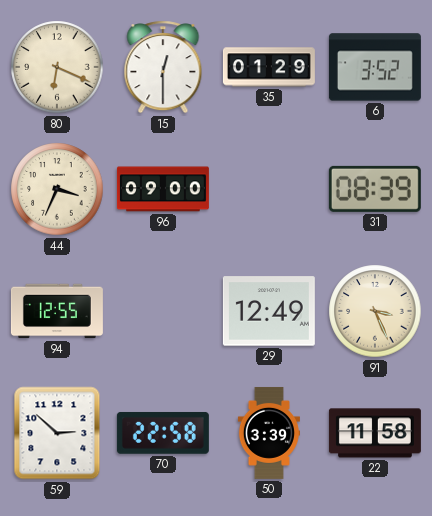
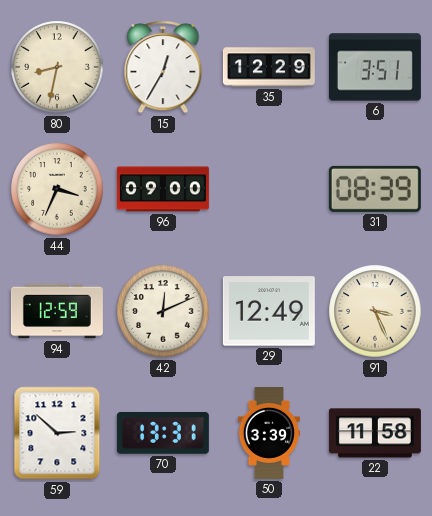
80: 6:19 -> 8:32 (57, 67)
15: 12:30 -> 12:35 (163, 67)
35: 01:29 -> 12:29 (269, 67)
6: 3:52 -> 3:51 (375, 67)
94: 12:55 -> 12:59 (57, 311)
42: none -> 12:11 (163, 311)
70: 22:58 -> 13:31 (163, 433)
